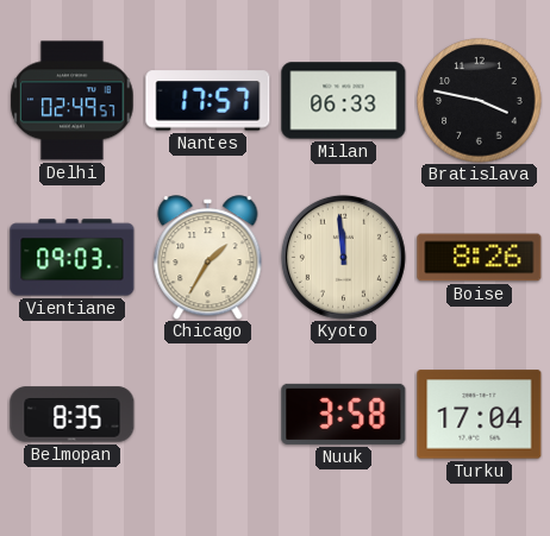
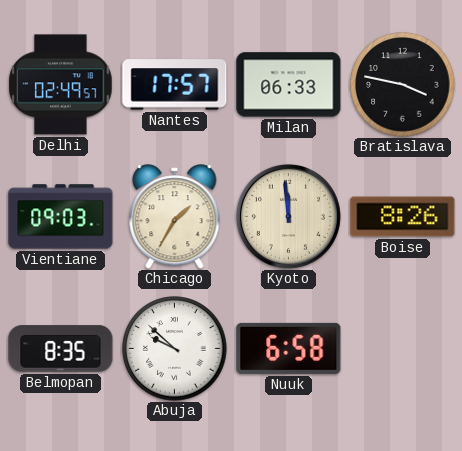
Abuja: none -> 9:52 (175, 349)
Nuuk: 3:58 -> 6:58 (289, 348)
Turku: 17:04 -> none (480, 415)
